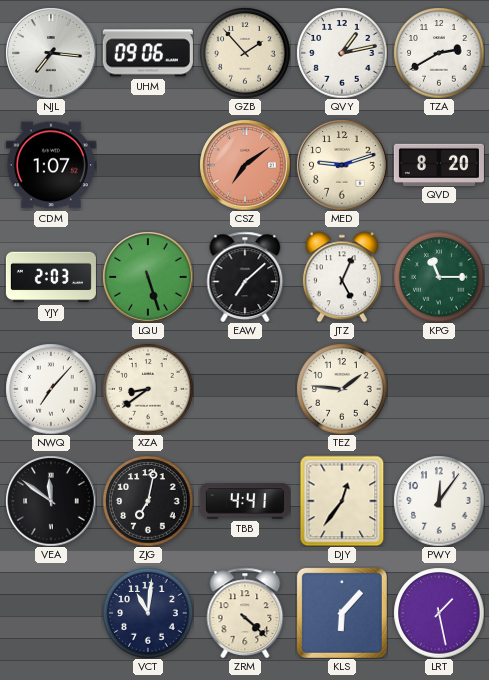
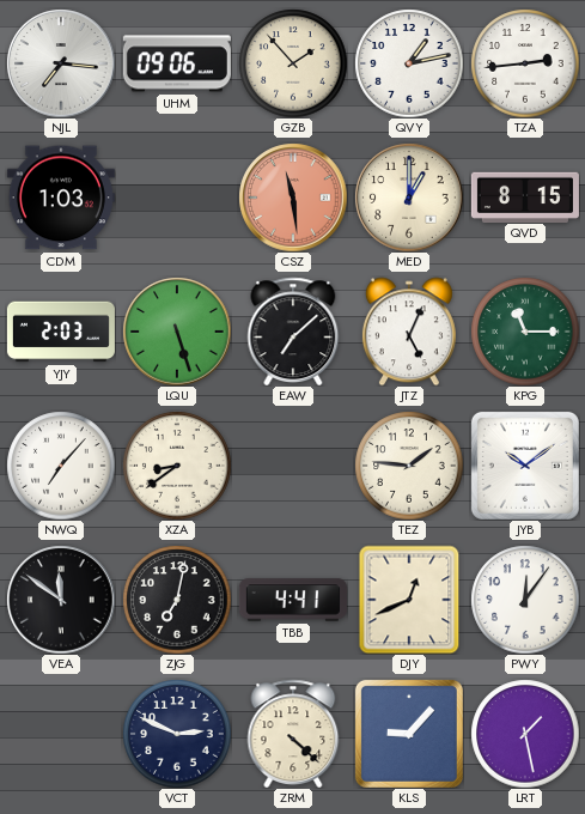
TZA: 2:40 -> 2:44 (525, 63)
CDM: 1:07 -> 1:03 (61, 198)
CSZ: 7:09 -> 11:29 (293, 198)
MED: 9:12 -> 1:00 (409, 198)
QVD: 8:20 -> 8:15 (525, 196)
JYB: none -> 10:09 (525, 466)
DJY: 12:36 -> 12:41 (409, 600)
VCT: 11:01 -> 2:49 (177, 734)
KLS: 6:07 -> 9:07 (409, 734)
